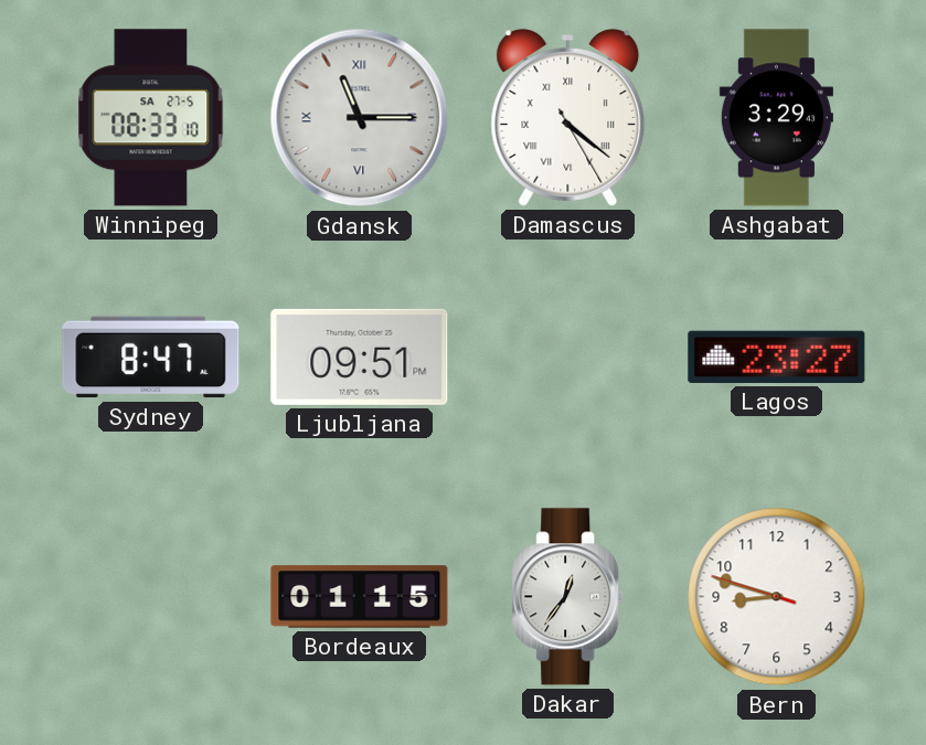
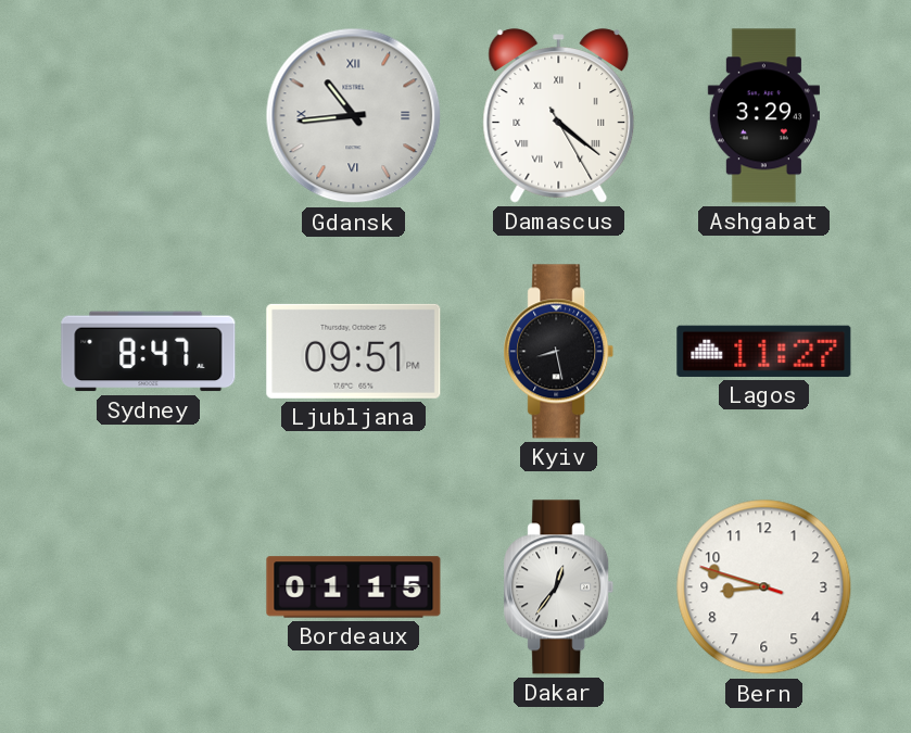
Winnipeg: 08:33 -> none (151, 118)
Gdansk: 11:15 -> 10:44 (354, 116)
Kyiv: none -> 8:28 (559, 352)
Lagos: 23:27 -> 11:27 (764, 351)
